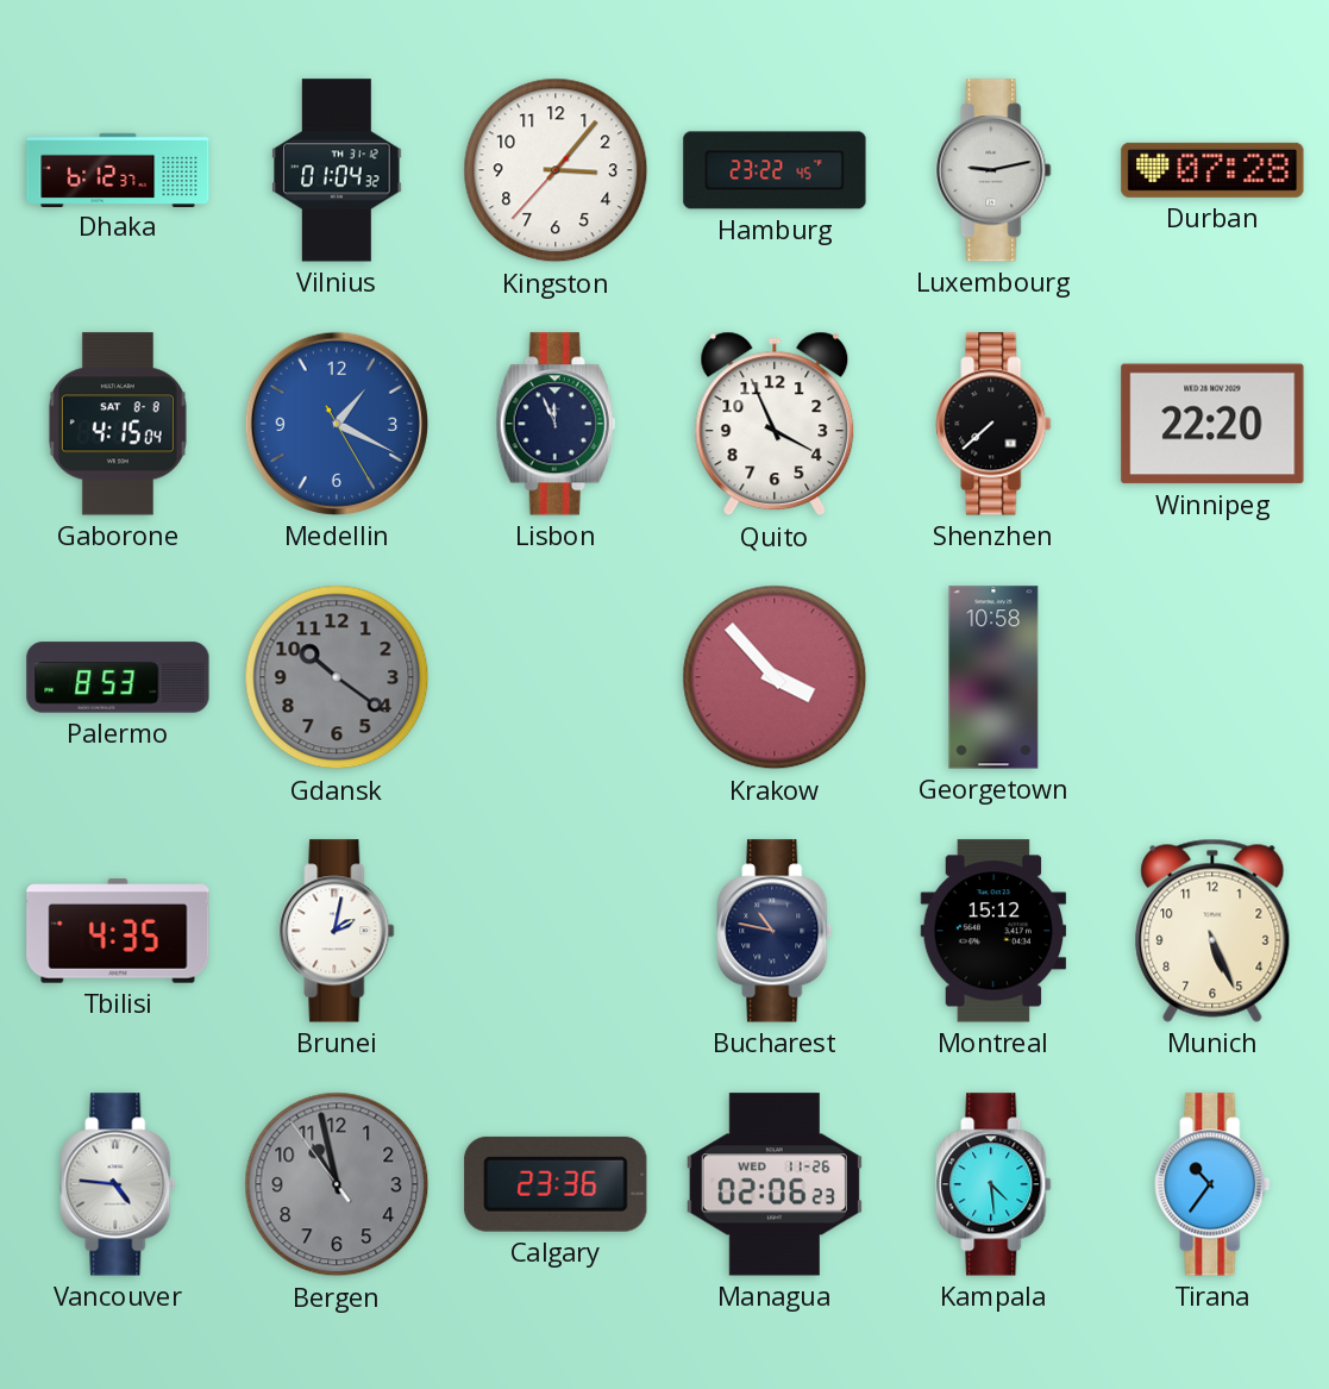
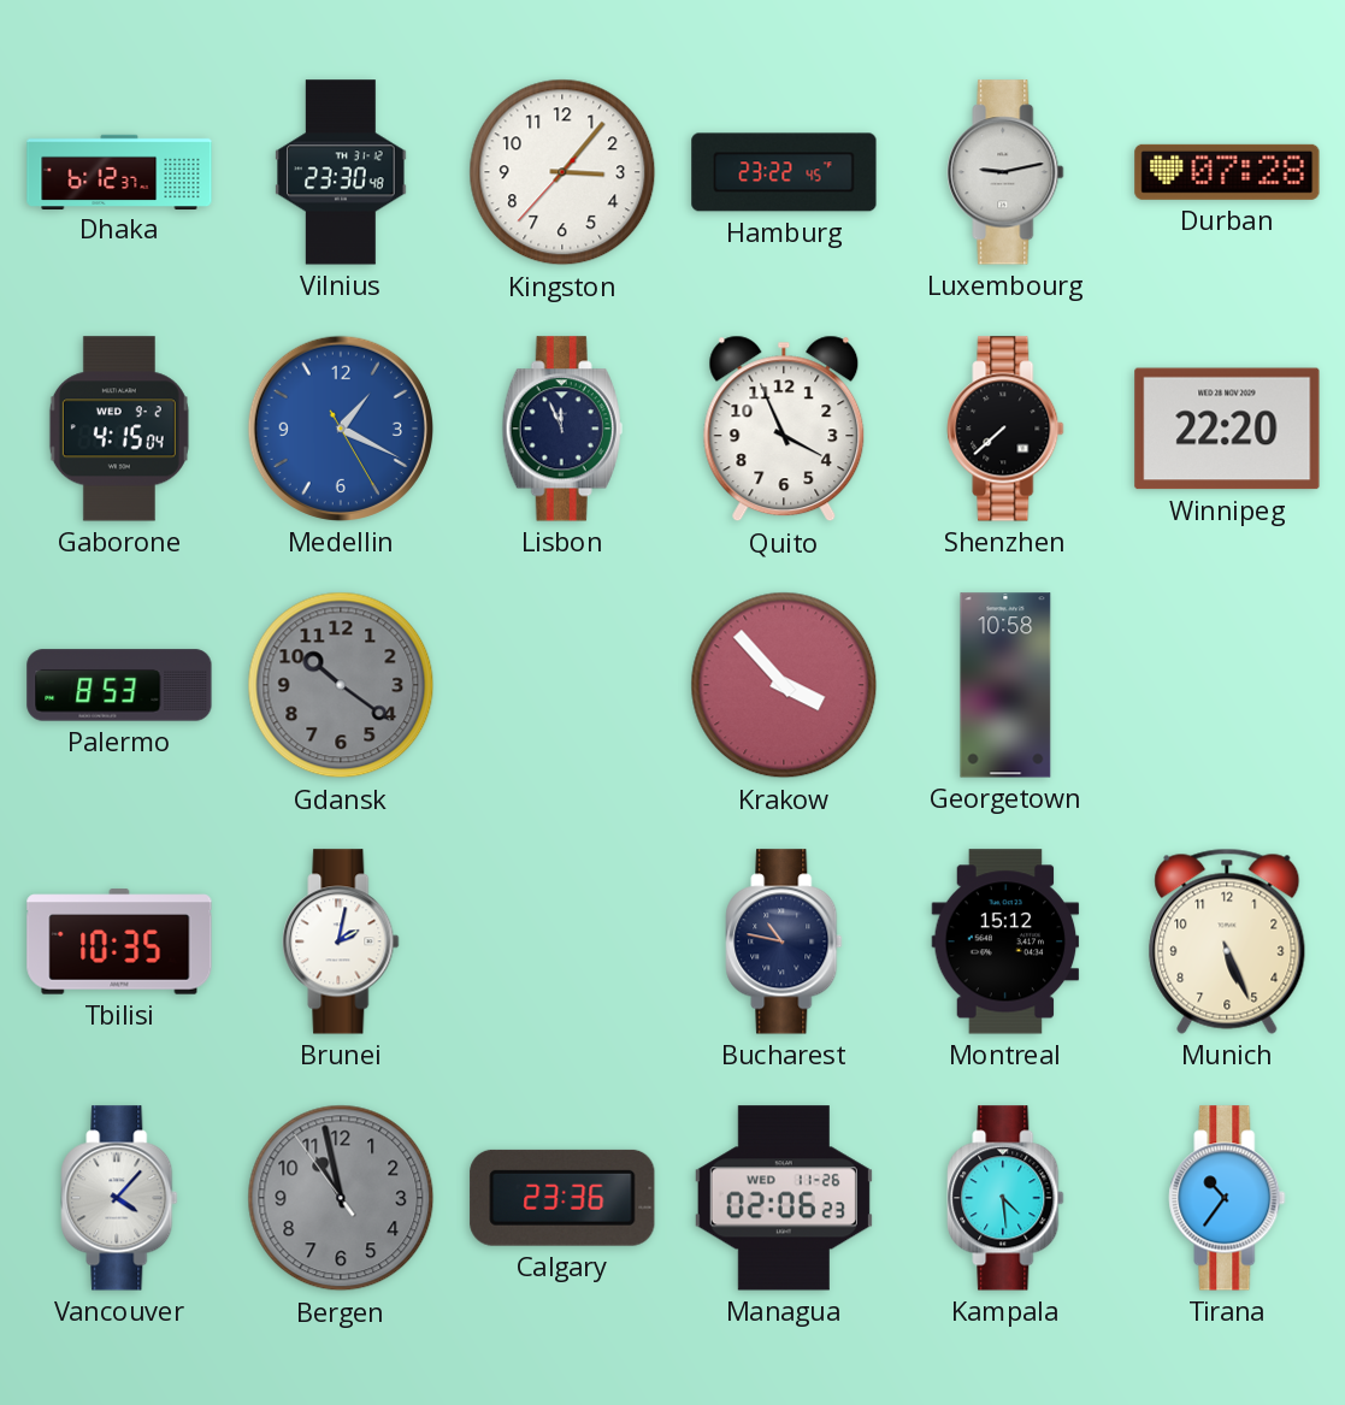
Vilnius: 01:04 -> 23:30 (341, 172)
Gaborone date: SAT 8-8 -> WED 9-2 (119, 429)
Tbilisi: 4:35 -> 10:35 (119, 941)
Vancouver: 4:46 -> 4:07 (119, 1198)
